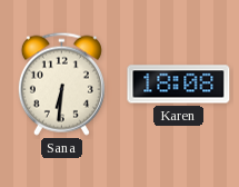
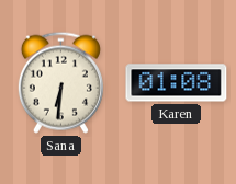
Karen: 18:08 -> 01:08 (177, 83)
